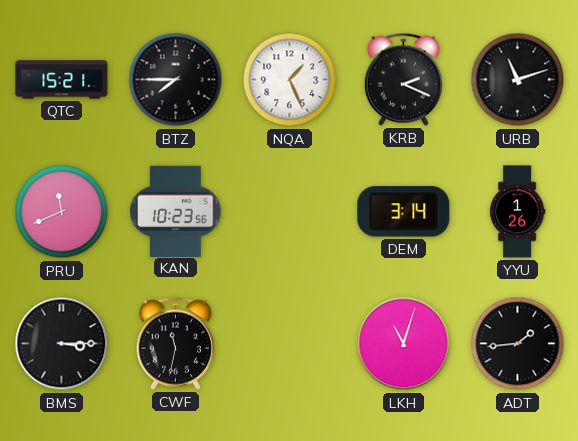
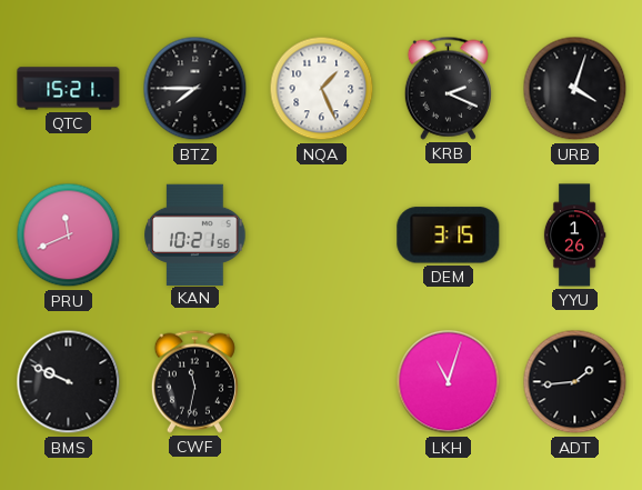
URB: 11:12 -> 4:03 (575, 89)
KAN: 10:23 -> 10:21 (195, 234)
DEM: 3:14 -> 3:15 (449, 236)
BMS: 3:15 -> 9:49 (69, 382)
